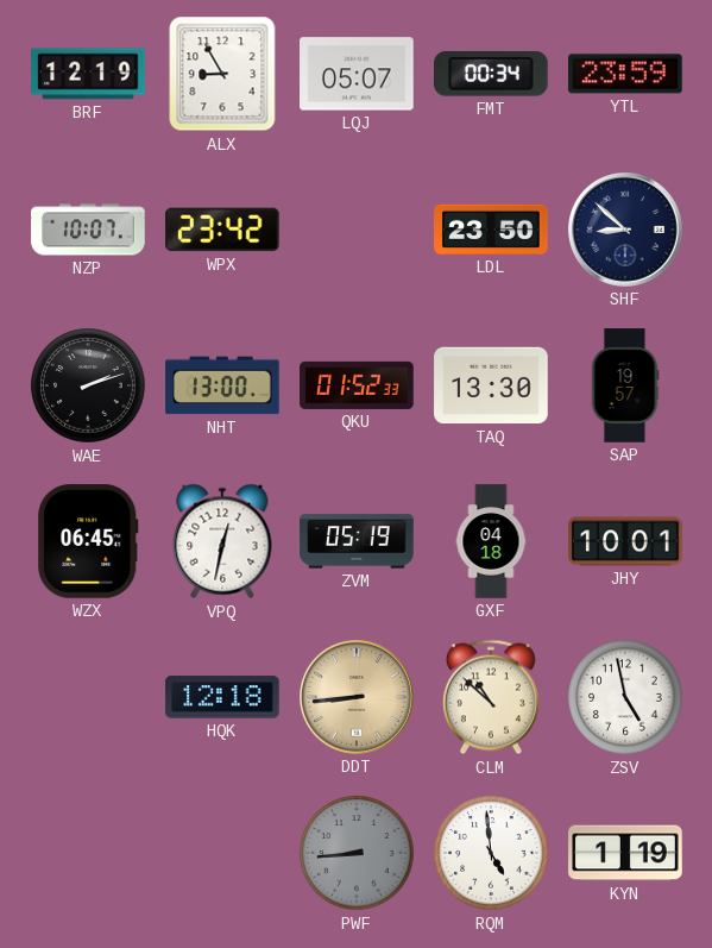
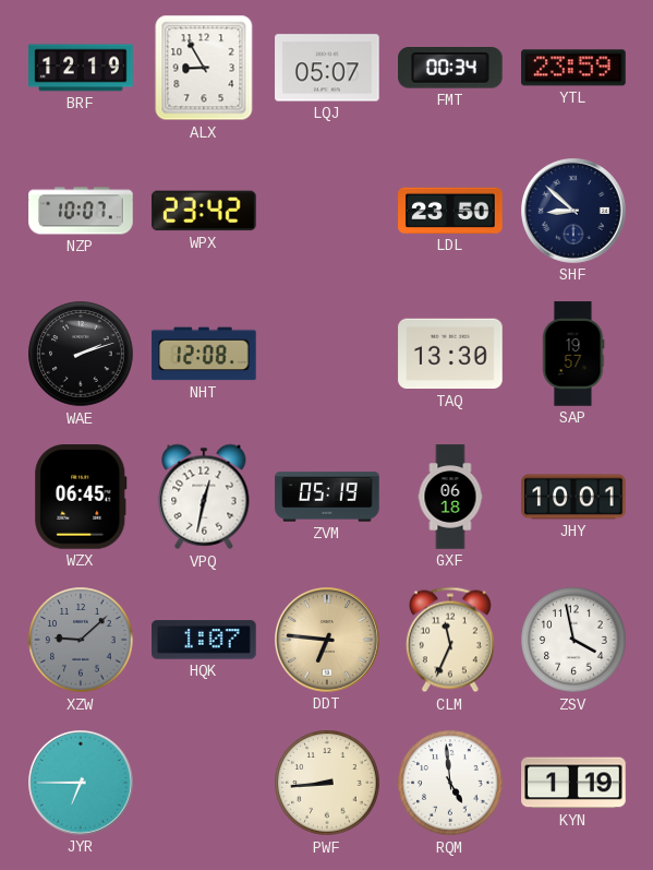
NHT: 13:00 -> 12:08 (204, 354)
QKU: 01:52 -> none (357, 385)
GXF: 04:18 -> 06:18 (450, 497)
XZW: none -> 9:08 (81, 640)
HQK: 12:18 -> 1:07 (204, 640)
DDT: 8:44 -> 6:46 (328, 641)
CLM: 10:52 -> 11:34 (450, 640)
ZSV: 4:58 -> 3:58 (573, 640)
JYR: none -> 6:45 (82, 784)
PWF dial: grey -> cream (327, 783)
